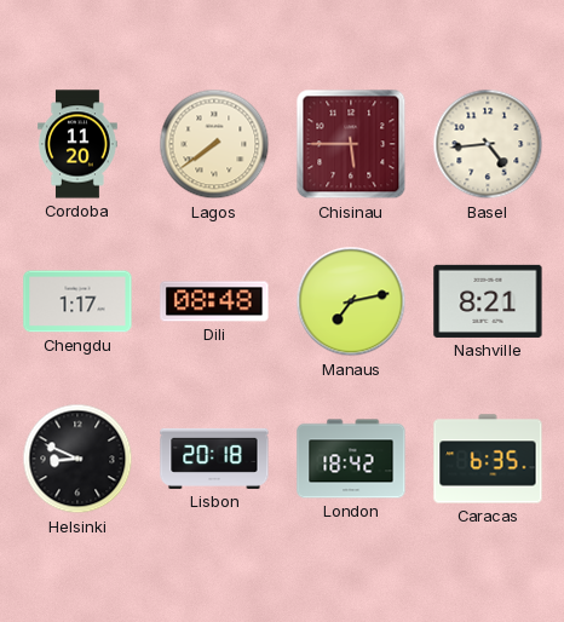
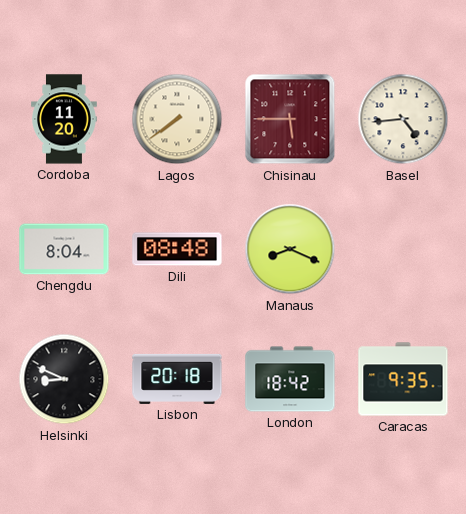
Chengdu: 1:17 -> 8:04 (64, 249)
Manaus: 7:13 -> 8:19 (290, 249)
Nashville: 8:21 -> none (488, 301)
Caracas: 6:35 -> 9:35 (403, 379)
